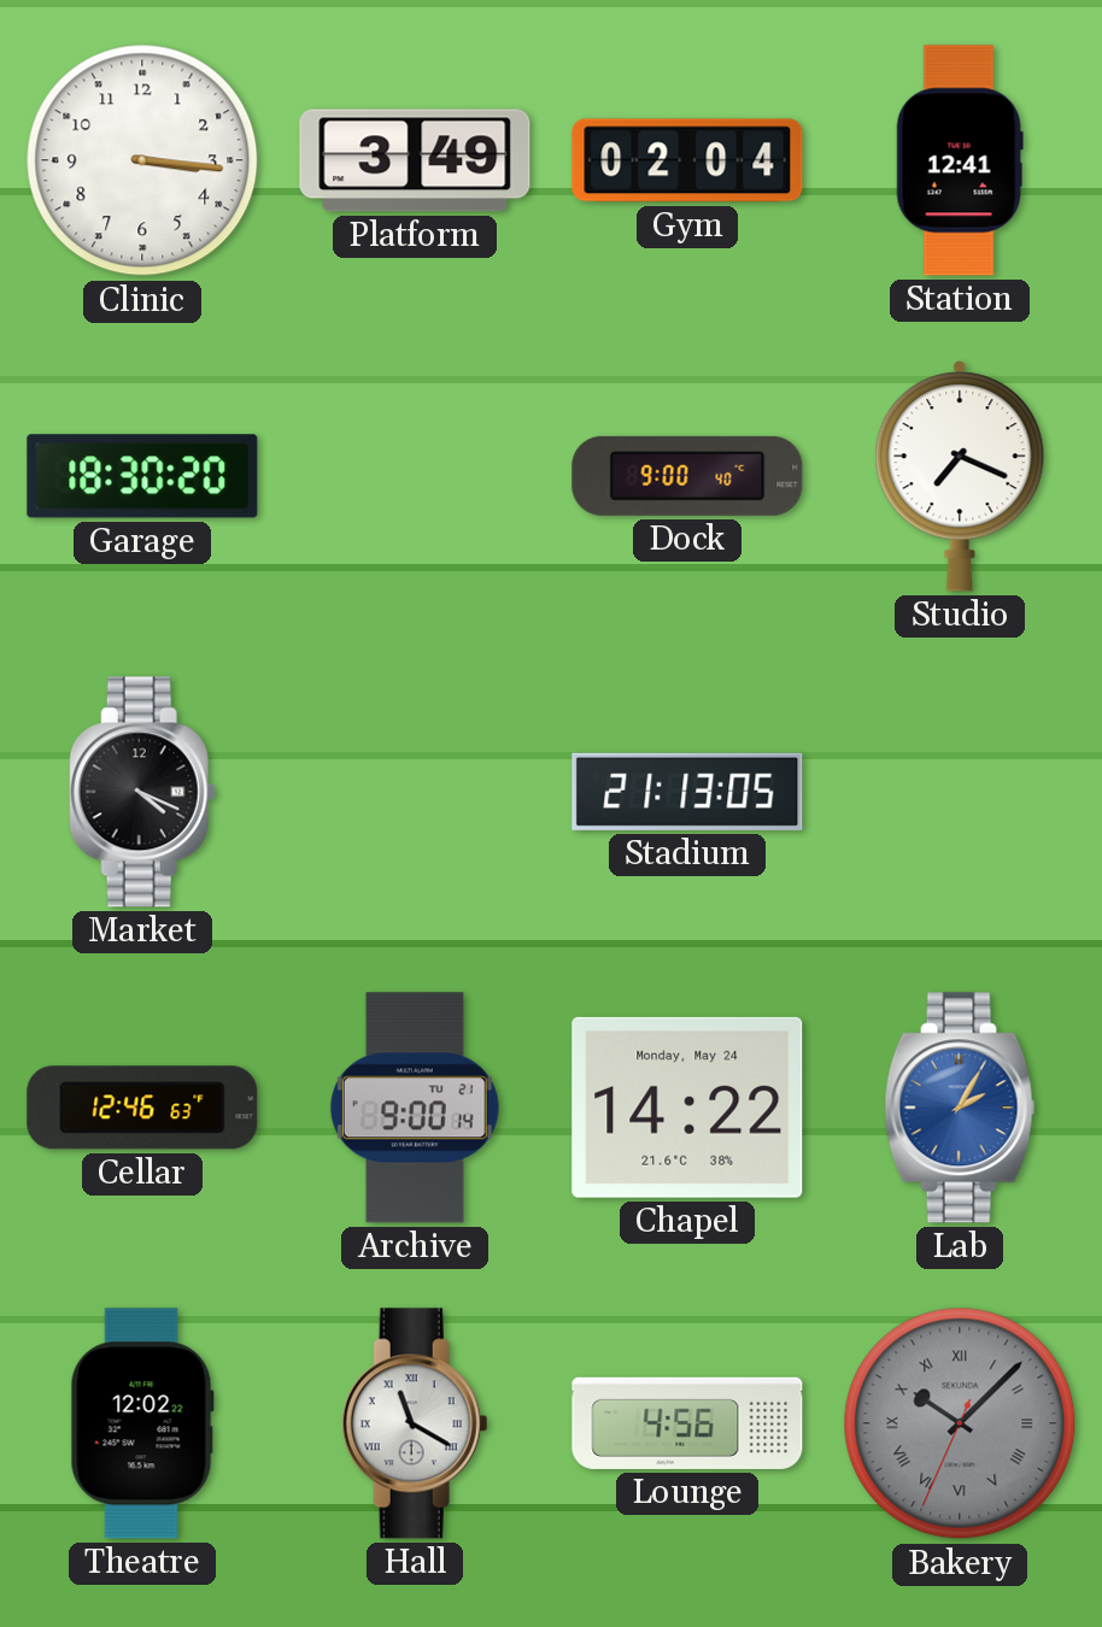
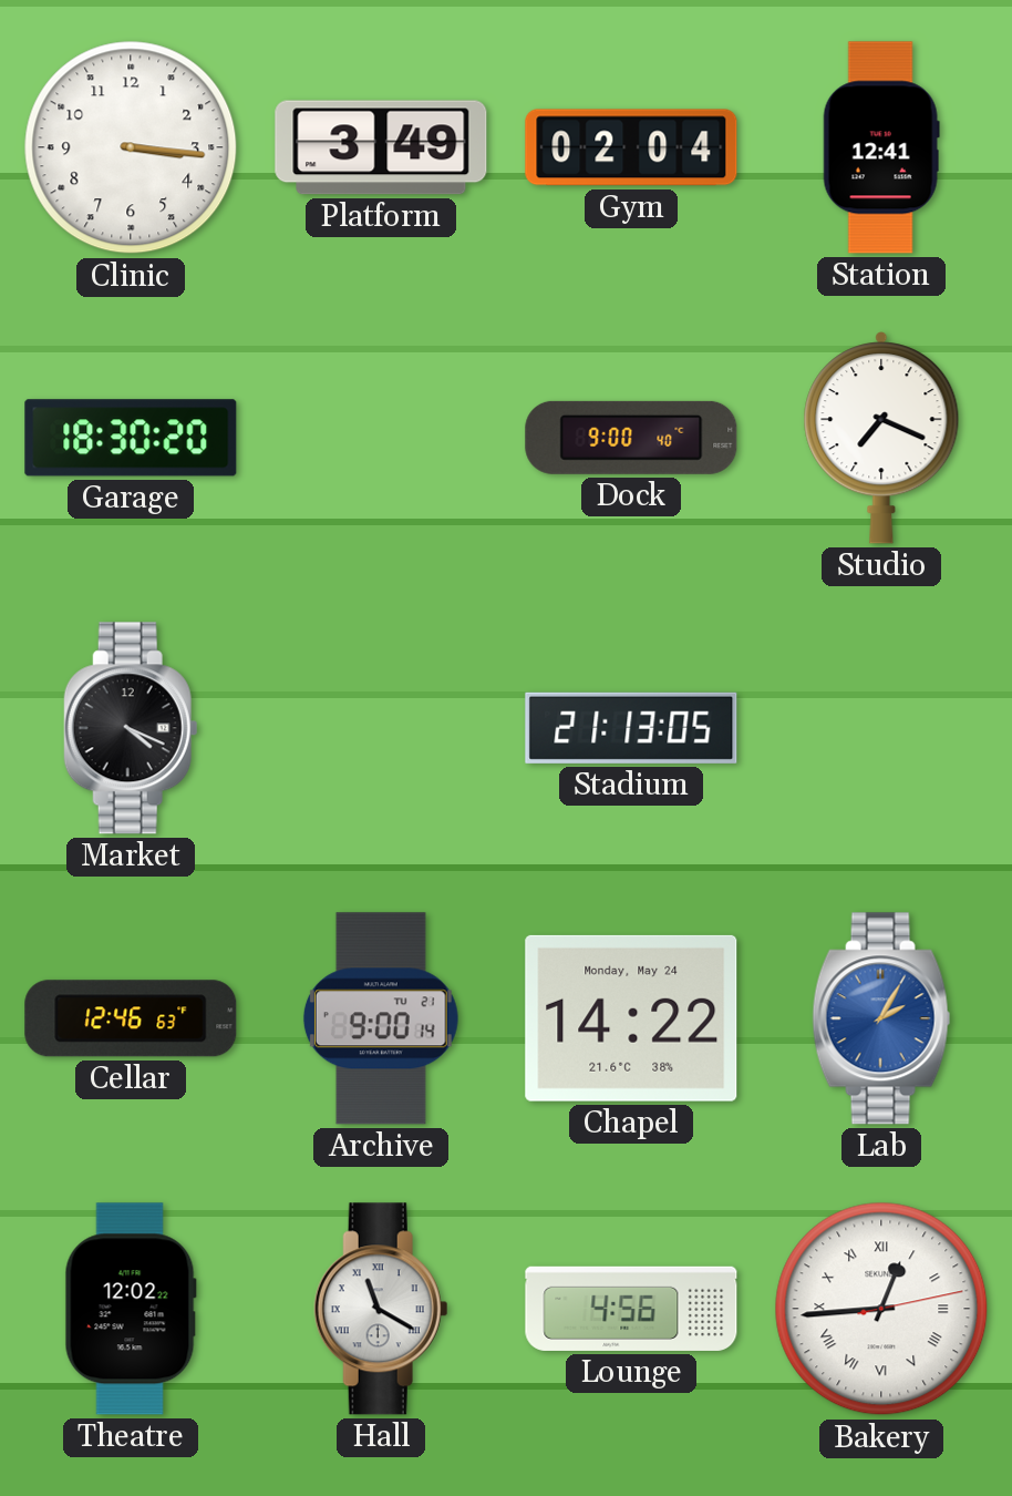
Bakery: 10:07 -> 12:44 (881, 1309)
Bakery dial: grey -> white (881, 1309)
